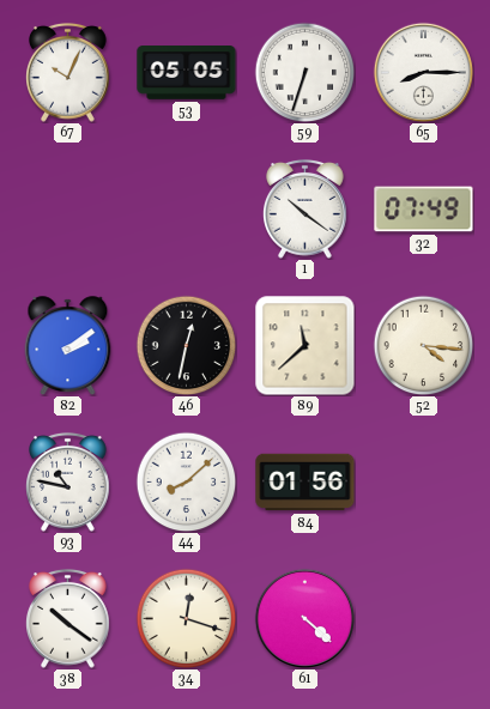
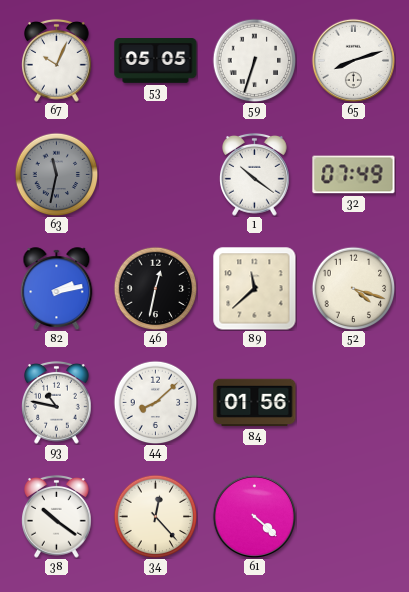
65: 8:15 -> 8:12 (353, 60)
63: none -> 11:32 (56, 174)
82: 2:09 -> 2:13 (57, 289)
52: 4:16 -> 4:18 (353, 288)
34: 12:18 -> 12:23 (155, 516)
